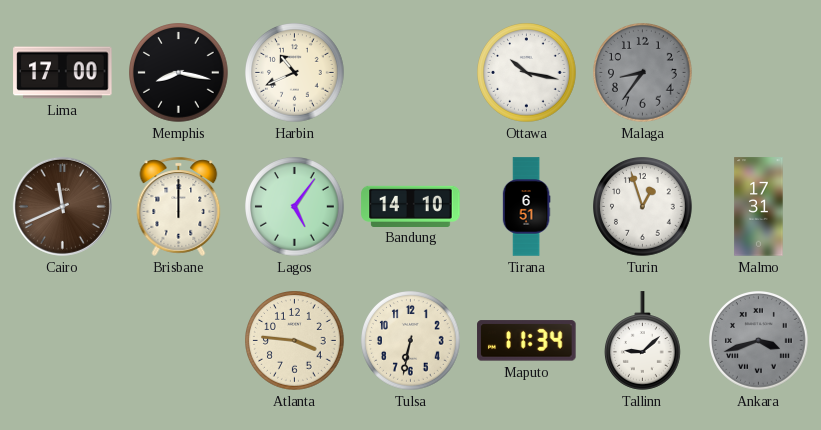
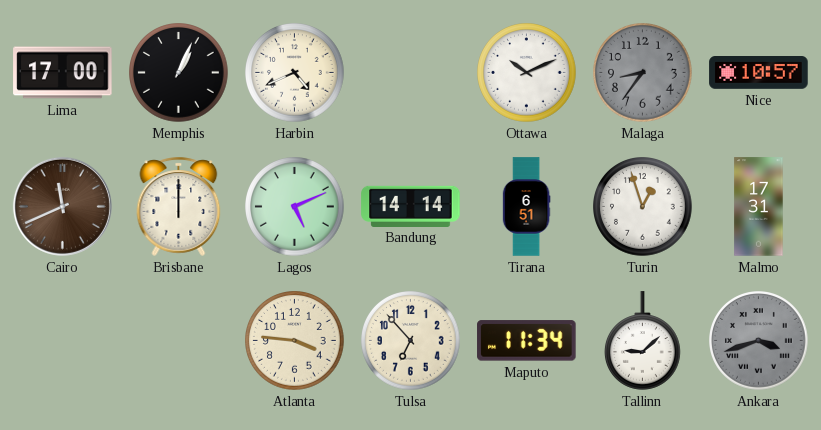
Memphis: 8:17 -> 1:04 (179, 73)
Harbin: 10:41 -> 4:41 (295, 73)
Ottawa: 10:17 -> 10:11 (527, 73)
Nice: none -> 10:57 (759, 73)
Lagos: 5:06 -> 5:11 (295, 207)
Bandung: 14:10 -> 14:14 (411, 206)
Tulsa: 6:32 -> 6:53 (411, 341)
